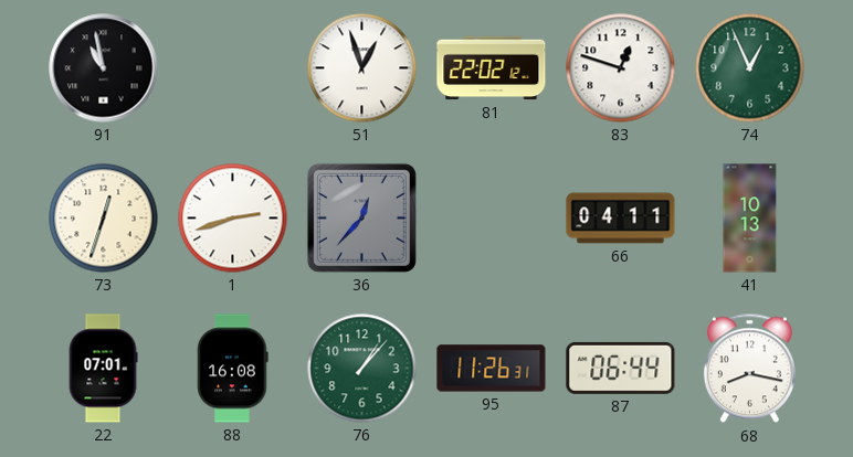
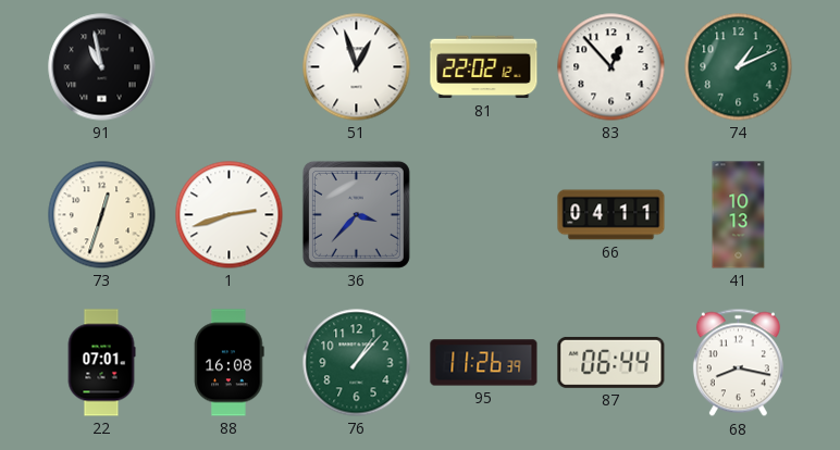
83: 12:48 -> 12:53 (612, 67)
74: 12:56 -> 1:11 (739, 67)
36: 12:37 -> 3:37 (356, 214)
95: 11:26:31 -> 11:26:39 (484, 363)
